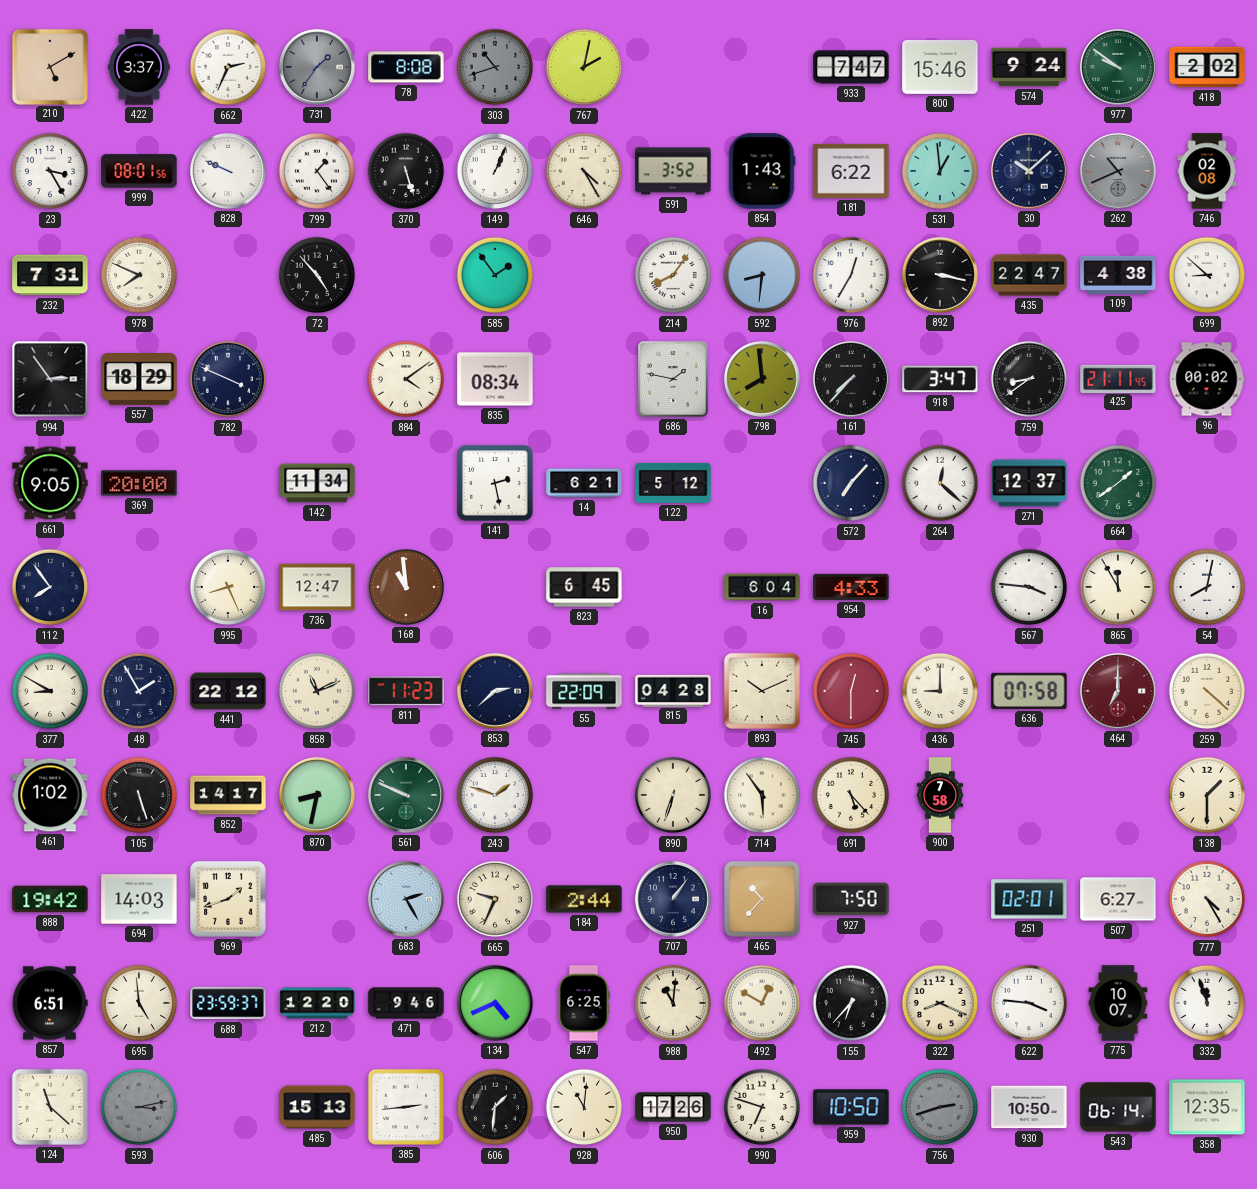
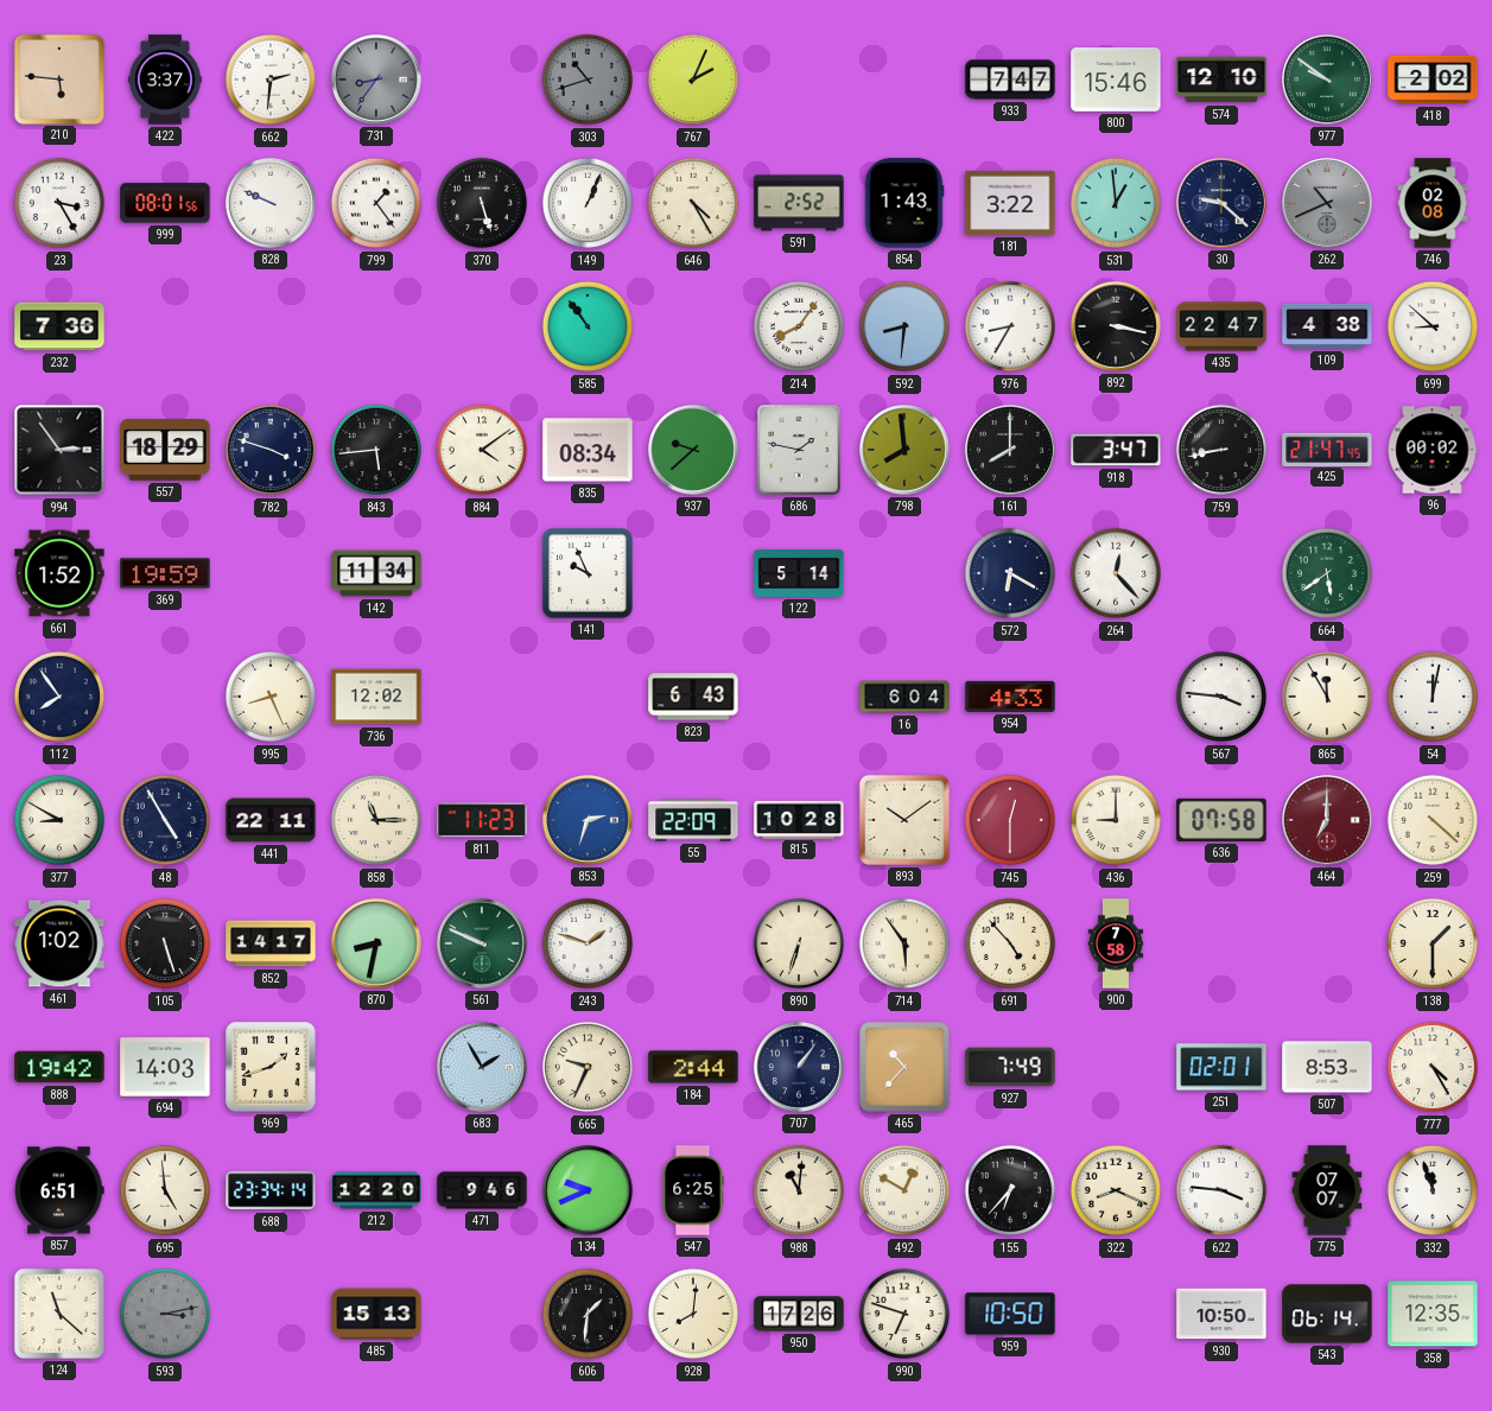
210: 5:10 -> 5:46 (58, 78)
662: 2:34 -> 2:31 (271, 80)
731: 1:36 -> 8:36 (376, 80)
78: 8:08 -> none (406, 67)
767: 2:02 -> 2:04 (693, 80)
574: 9:24 -> 12:10 (1221, 80)
591: 3:52 -> 2:52 (799, 203)
181: 6:22 -> 3:22 (1010, 203)
30: 10:08 -> 9:22 (1221, 203)
232: 7:31 -> 7:36 (59, 326)
978: 7:49 -> none (139, 275)
72: 4:53 -> none (317, 275)
585: 1:54 -> 10:54 (588, 326)
976: 12:35 -> 8:35 (1010, 326)
782: 3:49 -> 3:48 (271, 450)
843: none -> 5:44 (376, 450)
937: none -> 9:38 (693, 450)
161: 7:37 -> 8:00 (1010, 450)
759: 8:39 -> 8:43 (1221, 450)
425: 21:11 -> 21:47 (1327, 449)
661: 9:05 -> 1:52 (59, 573)
369: 20:00 -> 19:59 (165, 573)
141: 2:28 -> 9:56 (588, 573)
14: 6:21 -> none (584, 483)
122: 5:12 -> 5:14 (799, 573)
572: 7:07 -> 6:20 (1010, 573)
264: 12:22 -> 12:23 (1116, 573)
271: 12:37 -> none (1029, 483)
664: 1:39 -> 5:39 (1327, 573)
736: 12:47 -> 12:02 (376, 697)
168: 10:59 -> none (406, 587)
823: 6:45 -> 6:43 (693, 697)
54: 8:02 -> 12:02 (1433, 697)
48: 1:55 -> 4:55 (165, 820)
441: 22:12 -> 22:11 (271, 820)
858: 11:11 -> 11:15 (376, 820)
853: 2:38 -> 2:33 (588, 820)
853 dial: navy -> blue (588, 820)
815: 04:28 -> 10:28 (799, 819)
893: 10:11 -> 10:09 (904, 820)
691: 5:23 -> 4:53 (1010, 943)
683: 2:25 -> 1:55 (482, 1067)
927: 7:50 -> 7:49 (1010, 1067)
507: 6:27 -> 8:53 (1327, 1067)
688: 23:59 -> 23:34 (271, 1190)
134: 4:41 -> 9:41 (588, 1190)
775: 10:07 -> 07:07 (1327, 1190)
385: 2:44 -> none (406, 1107)
928: 11:01 -> 8:01 (693, 1314)
756: 2:42 -> none (940, 1107)
